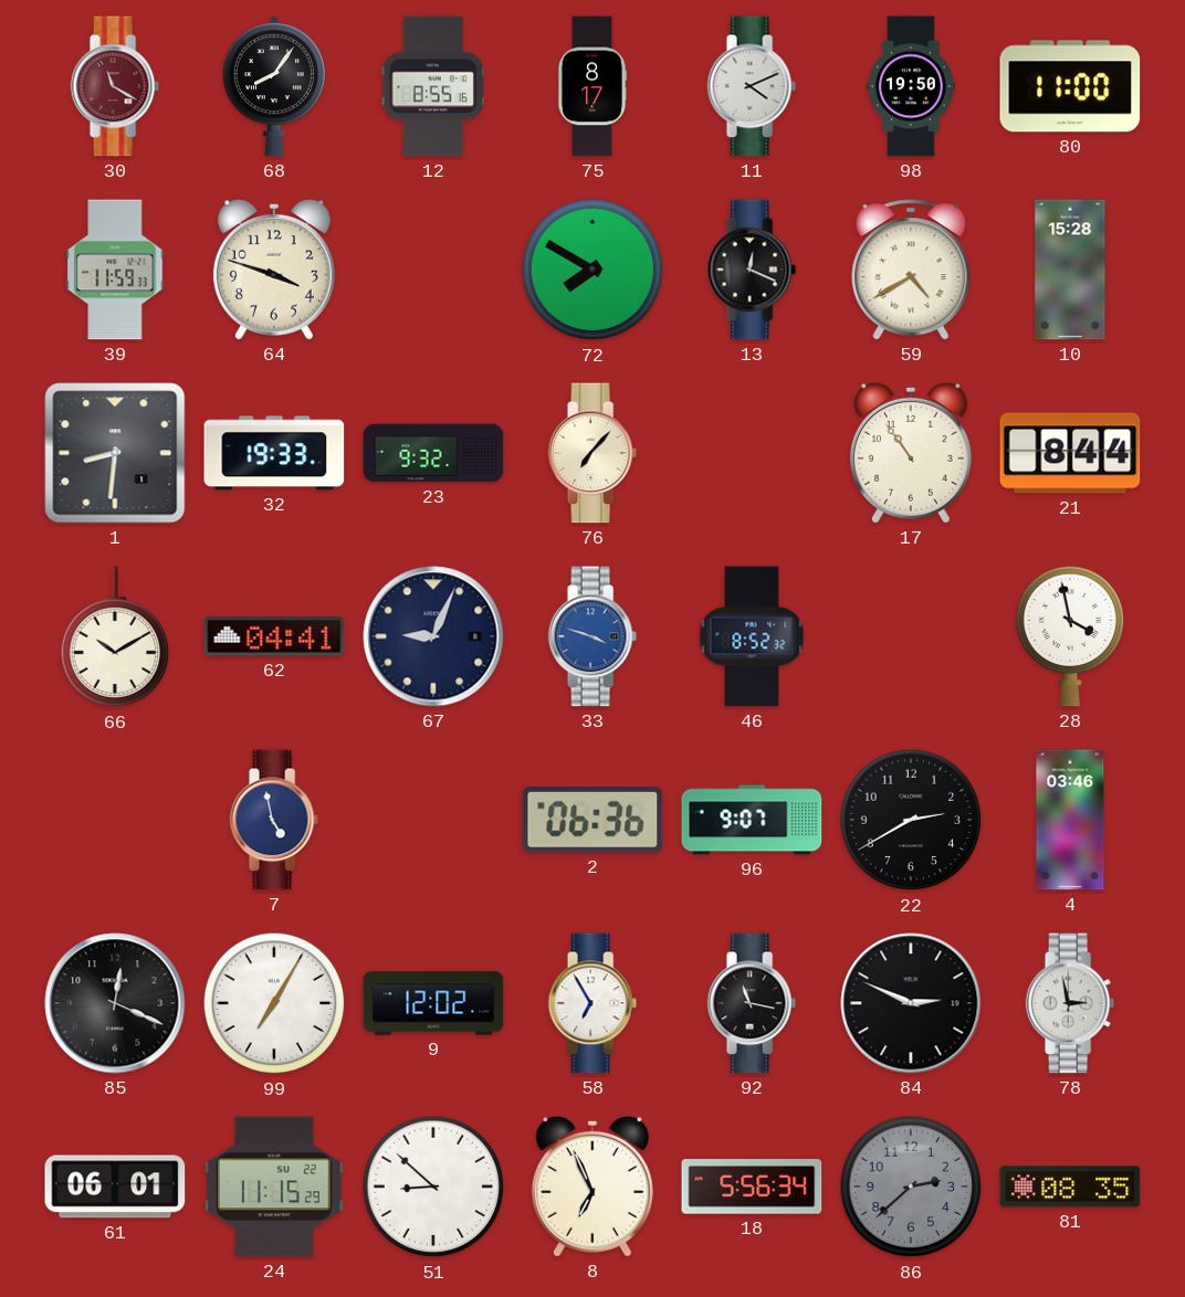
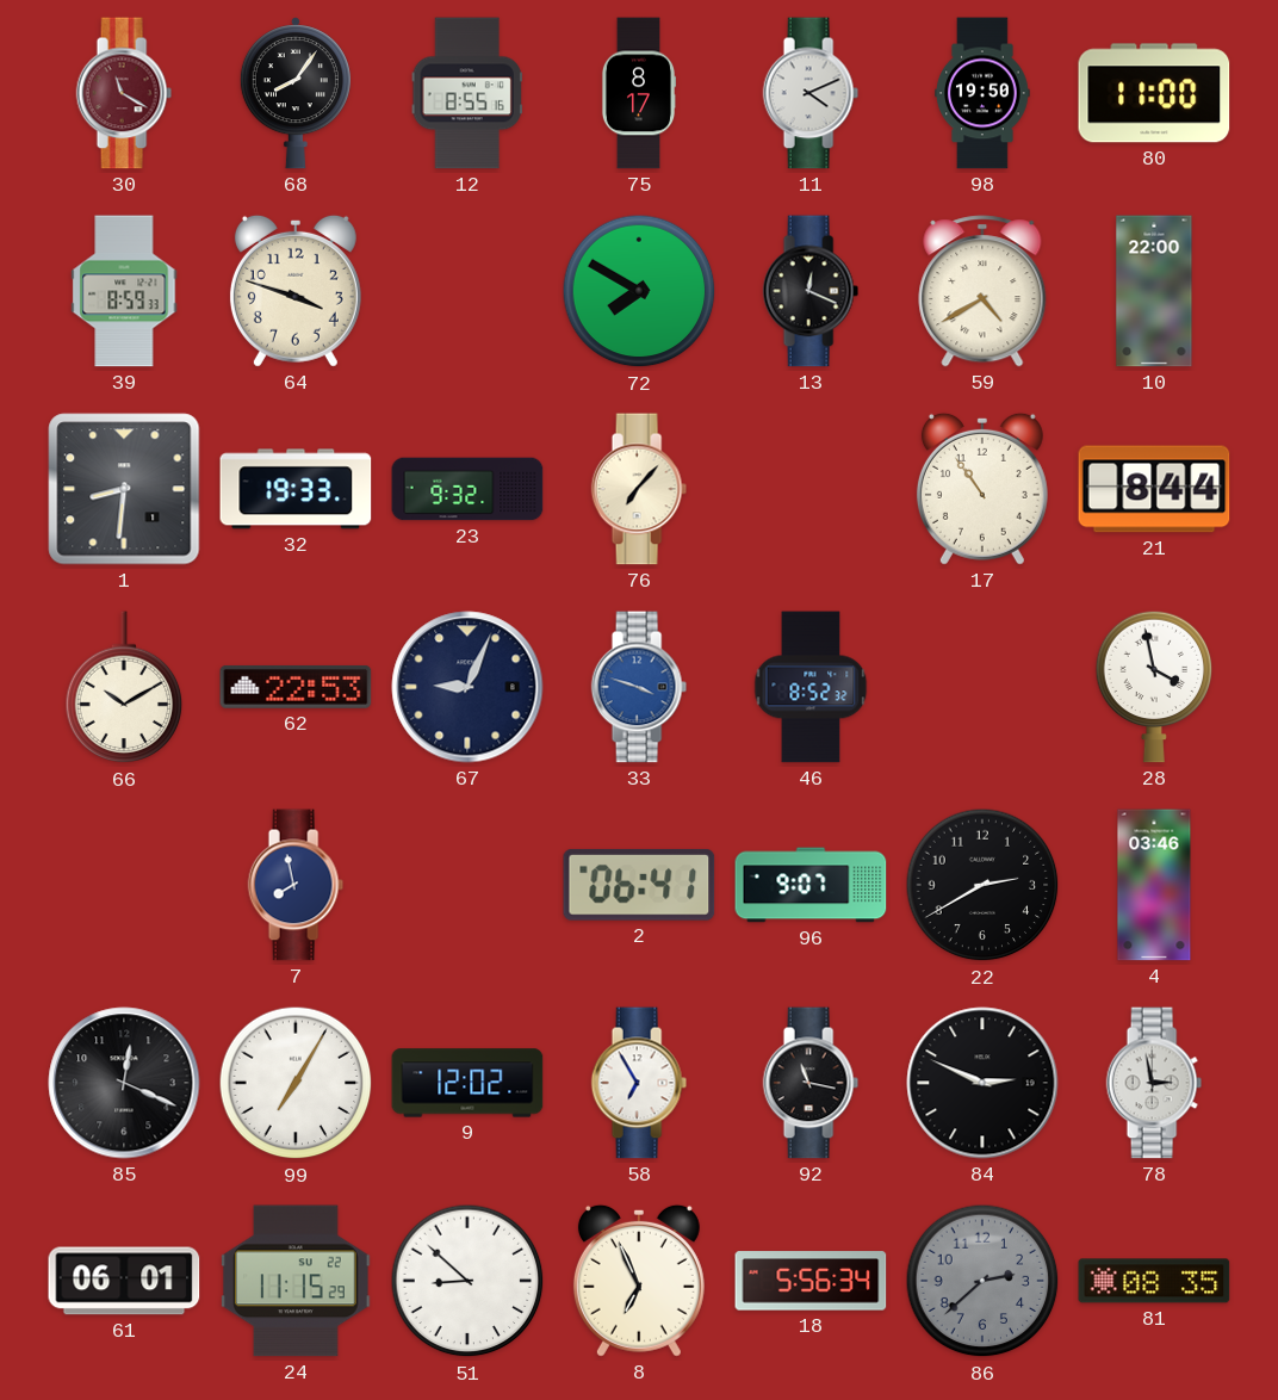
39: 11:59 -> 8:59 (124, 291)
10: 15:28 -> 22:00 (1154, 291)
62: 04:41 -> 22:53 (296, 687)
7: 4:58 -> 7:58 (296, 885)
2: 06:36 -> 06:41 (639, 885)
